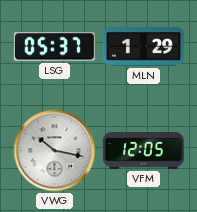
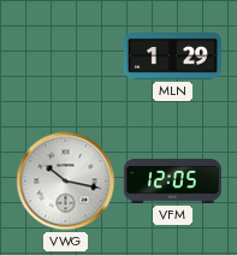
LSG: 05:37 -> none (54, 47)
